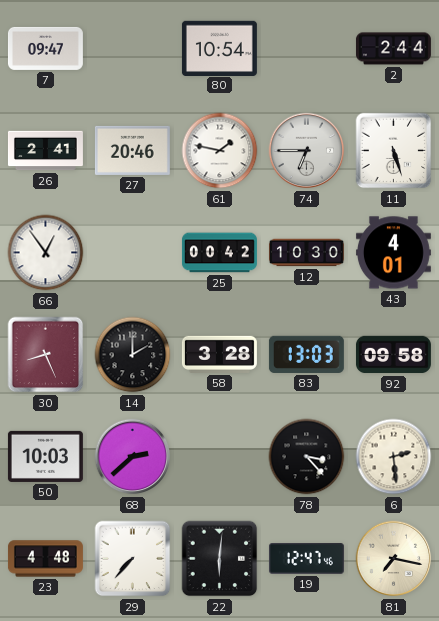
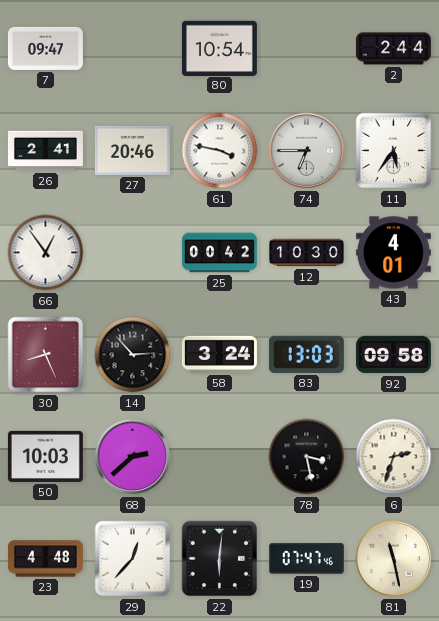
61: 1:47 -> 3:47 (220, 151)
11: 5:27 -> 5:36 (394, 151)
14: 2:00 -> 2:53 (133, 355)
58: 3:28 -> 3:24 (219, 354)
78: 3:23 -> 3:28 (307, 457)
6: 2:29 -> 2:33 (394, 457)
29: 7:37 -> 12:37 (133, 559)
19: 12:47 -> 07:47 (306, 559)
81: 7:17 -> 11:28 (394, 559)
